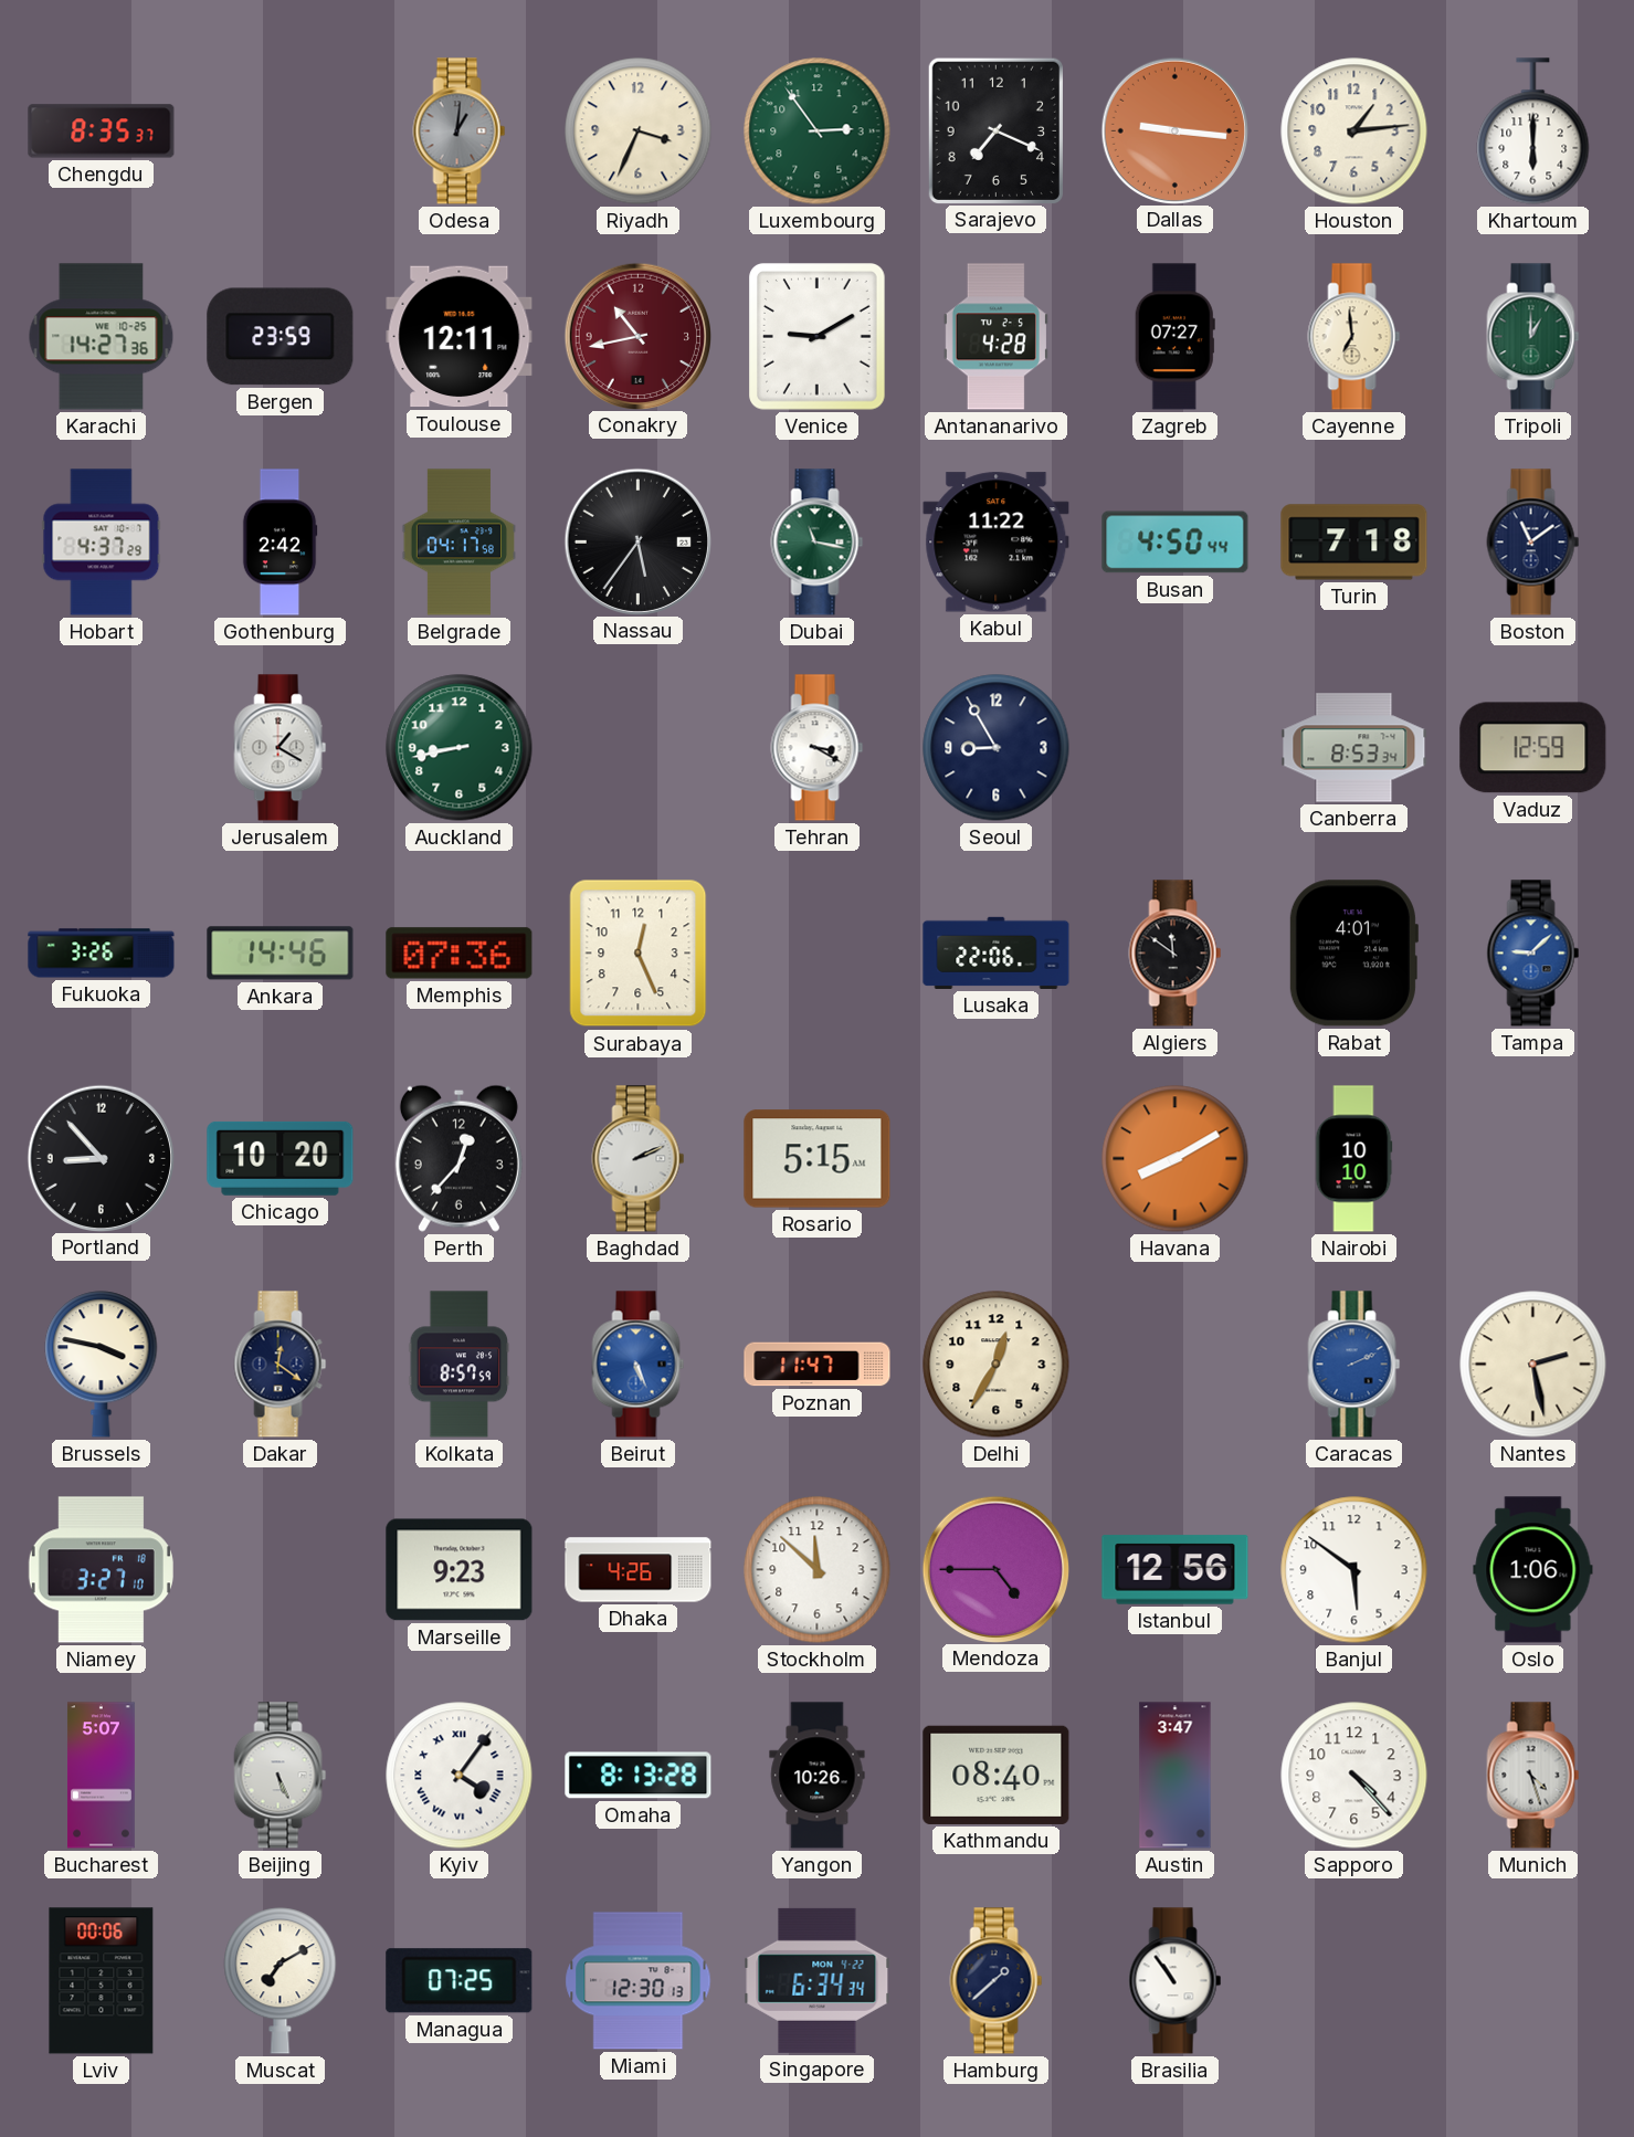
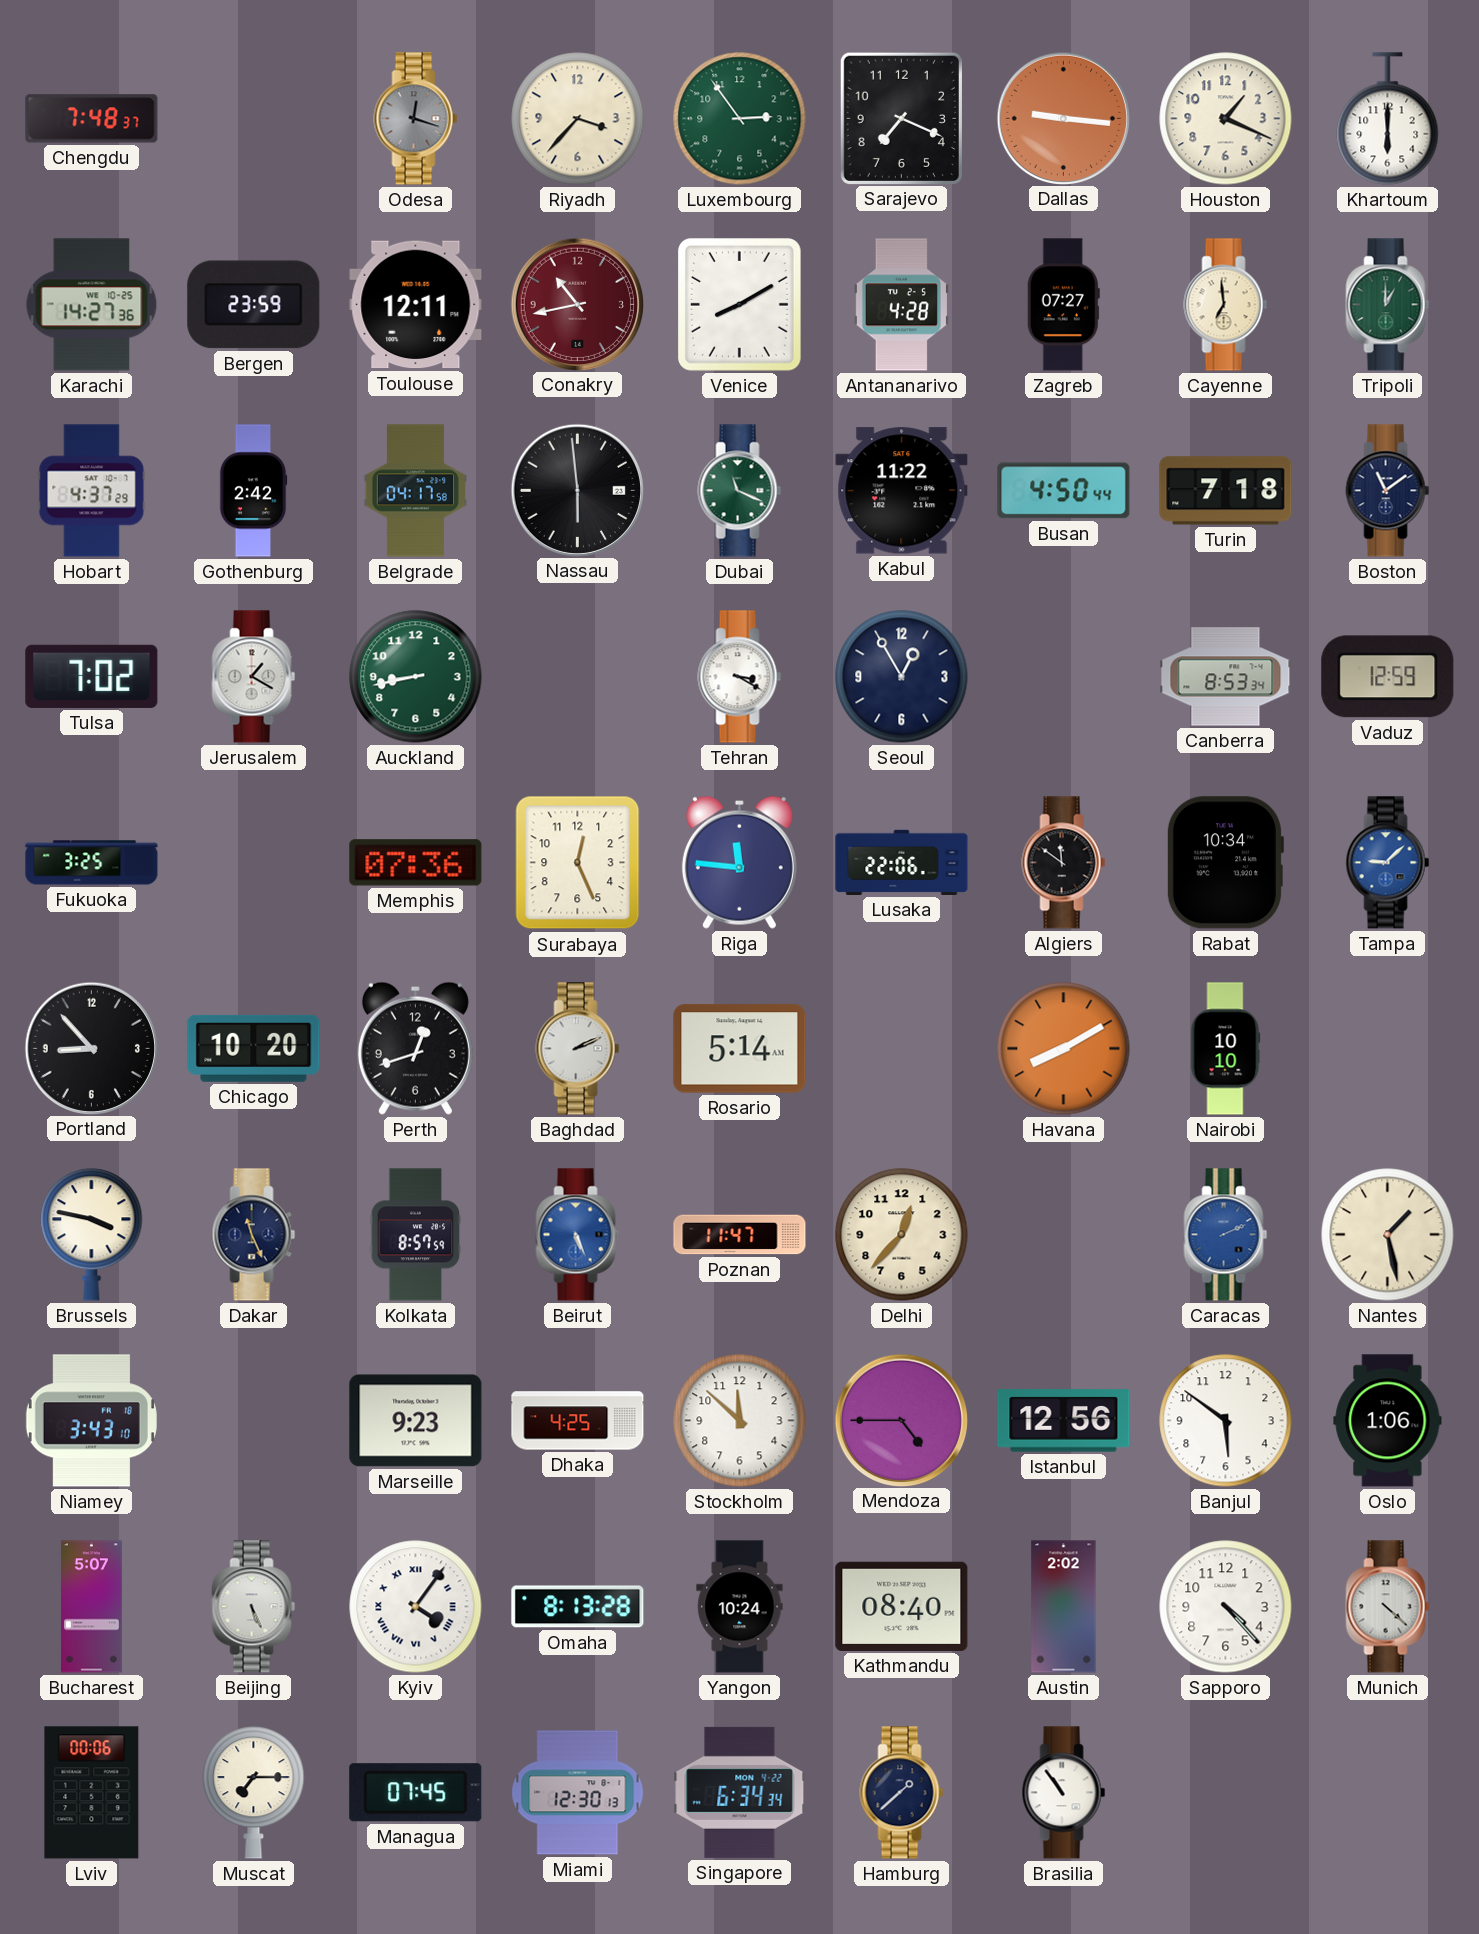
Chengdu: 8:35 -> 7:48 (92, 119)
Odesa: 1:01 -> 12:18 (416, 119)
Riyadh: 3:34 -> 3:37 (578, 119)
Houston: 1:14 -> 1:19 (1226, 119)
Venice: 9:10 -> 8:10 (740, 305)
Nassau: 5:36 -> 5:59 (577, 490)
Dubai: 11:17 -> 11:19 (740, 491)
Tulsa: none -> 7:02 (92, 676)
Seoul: 8:55 -> 12:55 (902, 677)
Fukuoka: 3:26 -> 3:25 (92, 863)
Ankara: 14:46 -> none (281, 954)
Riga: none -> 11:46 (739, 862)
Rabat: 4:01 -> 10:34 (1225, 863)
Perth: 12:37 -> 12:42 (415, 1048)
Rosario: 5:15 -> 5:14 (740, 1049)
Dakar: 12:21 -> 11:26 (254, 1235)
Delhi: 12:35 -> 12:37 (902, 1235)
Nantes: 2:28 -> 1:28 (1388, 1235)
Niamey: 3:27 -> 3:43 (91, 1421)
Dhaka: 4:26 -> 4:25 (578, 1421)
Yangon: 10:26 -> 10:24 (740, 1607)
Austin: 3:47 -> 2:02 (1064, 1607)
Munich: 4:27 -> 4:22 (1388, 1607)
Muscat: 7:10 -> 7:15 (254, 1793)
Managua: 07:25 -> 07:45 (416, 1793)
